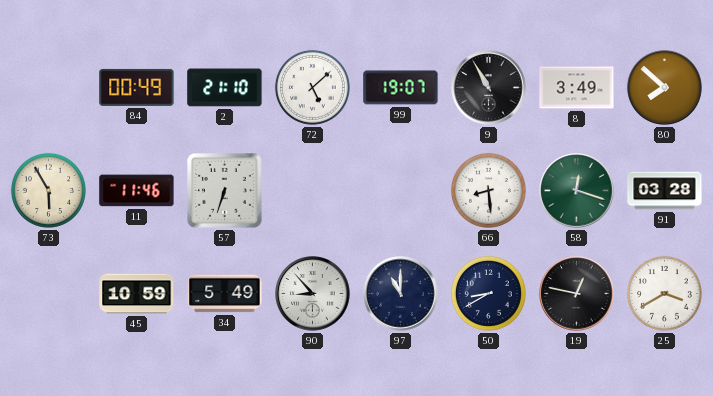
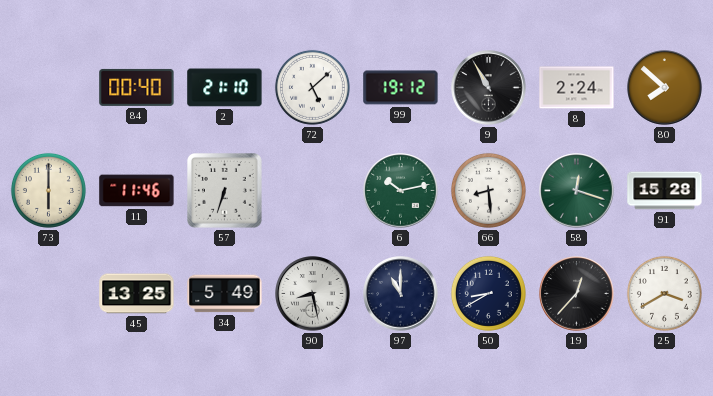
84: 00:49 -> 00:40 (137, 87)
99: 19:07 -> 19:12 (401, 88)
8: 3:49 -> 2:24 (577, 88)
73: 5:55 -> 6:00 (48, 190)
6: none -> 10:13 (401, 191)
91: 03:28 -> 15:28 (665, 191)
45: 10:59 -> 13:25 (137, 294)
90: 8:53 -> 8:28 (313, 294)
19: 12:47 -> 12:37 (577, 294)
